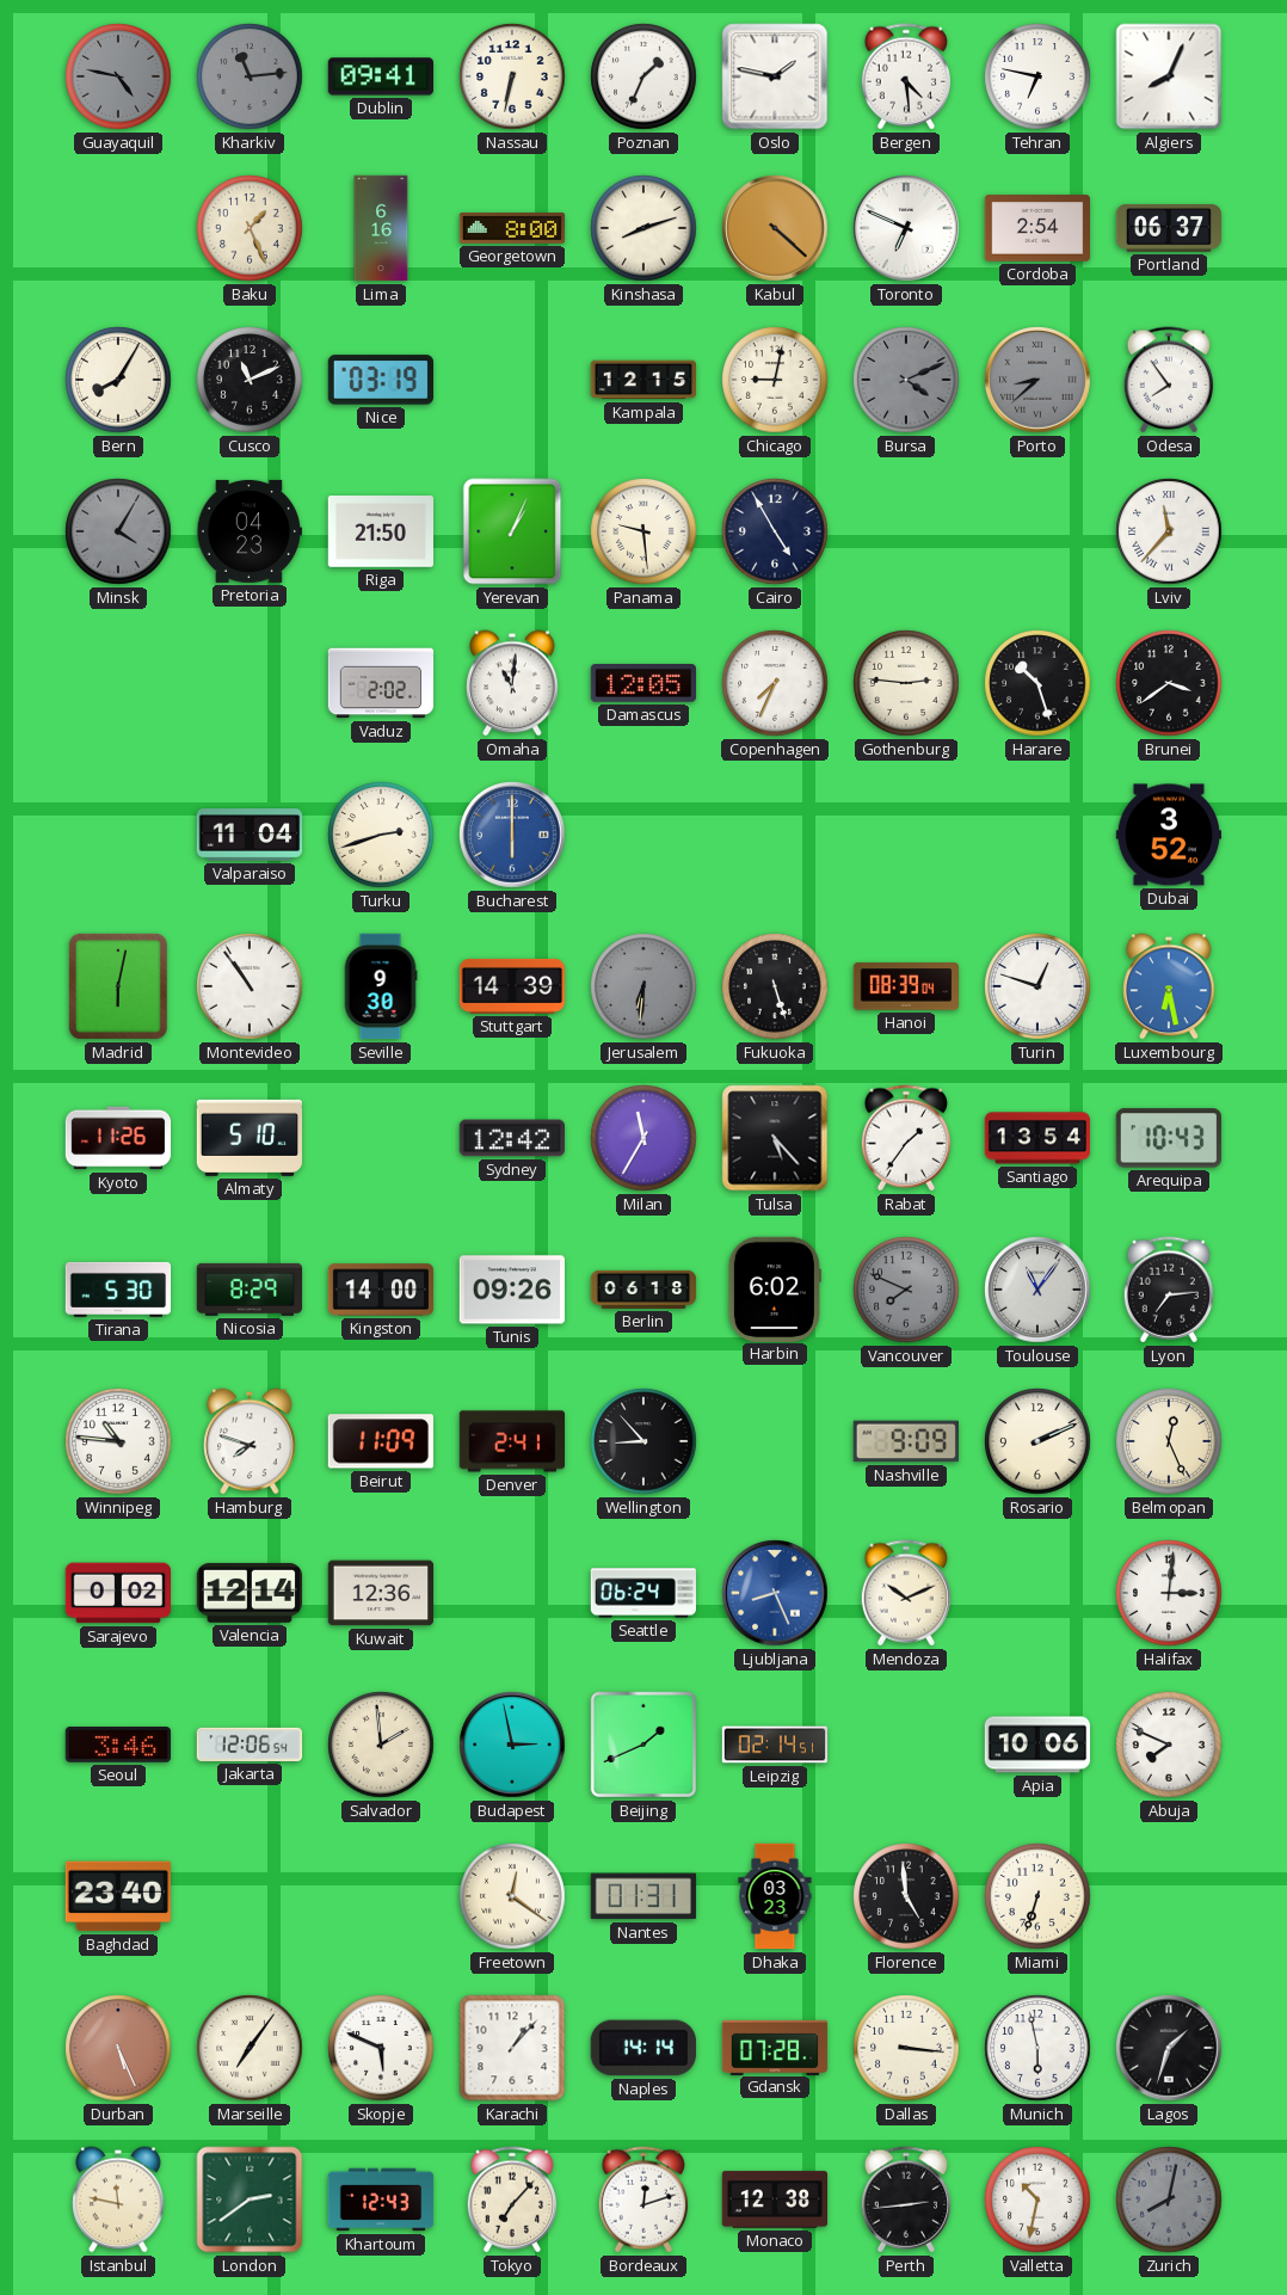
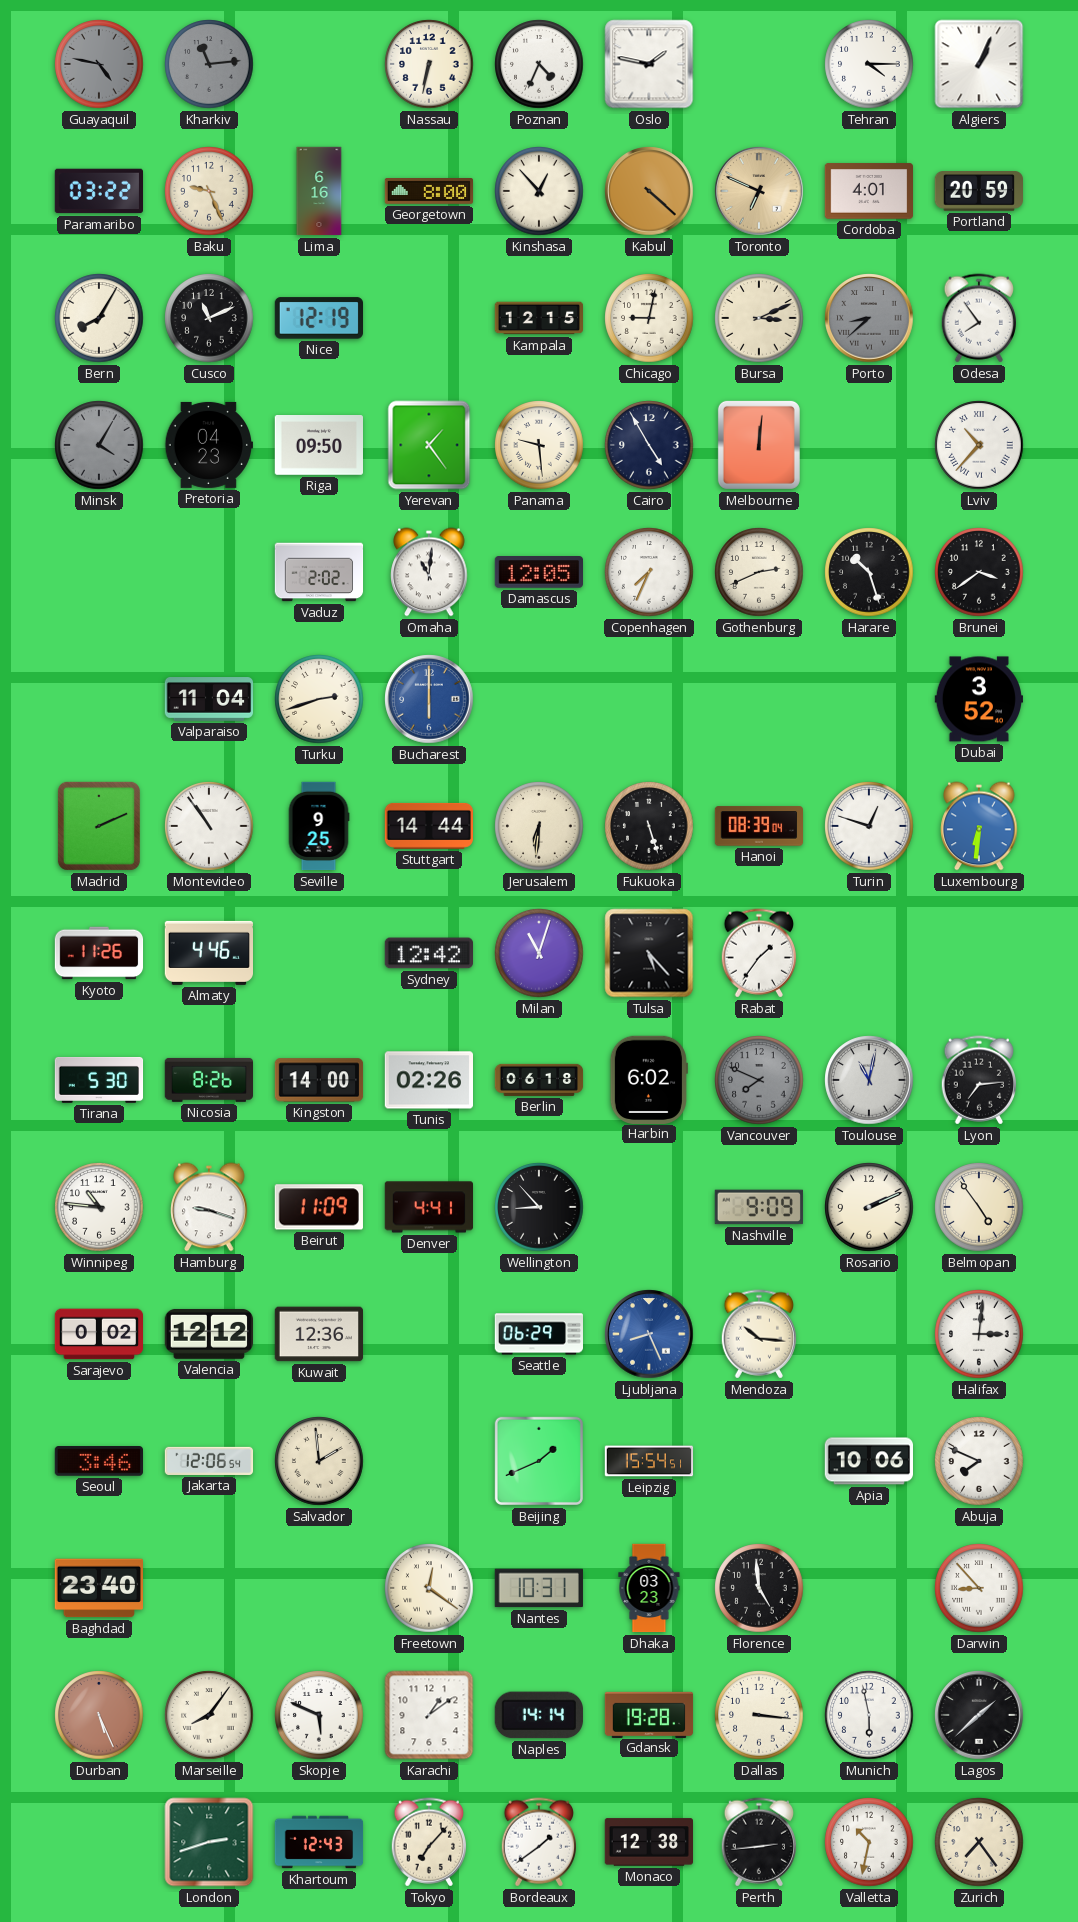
Dublin: 09:41 -> none (380, 76)
Poznan: 1:34 -> 4:34 (539, 64)
Bergen: 4:29 -> none (905, 76)
Tehran: 6:47 -> 4:15 (869, 64)
Algiers: 8:04 -> 1:04 (979, 64)
Paramaribo: none -> 03:22 (98, 191)
Baku: 1:26 -> 9:26 (209, 191)
Kinshasa: 8:12 -> 12:53 (539, 191)
Toronto dial: white -> champagne (759, 191)
Cordoba: 2:54 -> 4:01 (868, 191)
Portland: 06:37 -> 20:59 (978, 191)
Nice: 03:19 -> 12:19 (318, 318)
Bursa: 4:11 -> 3:11 (759, 318)
Bursa dial: grey -> cream (759, 318)
Riga: 21:50 -> 09:50 (318, 446)
Yerevan: 1:04 -> 1:24 (429, 445)
Melbourne: none -> 12:01 (759, 445)
Lviv: 11:37 -> 10:37 (979, 445)
Gothenburg: 2:46 -> 2:41 (759, 572)
Madrid: 6:02 -> 2:11 (99, 826)
Seville: 9:30 -> 9:25 (319, 826)
Stuttgart: 14:39 -> 14:44 (428, 826)
Jerusalem dial: grey -> cream (539, 826)
Luxembourg: 6:28 -> 6:31 (979, 826)
Almaty: 5:10 -> 4:46 (208, 953)
Milan: 11:35 -> 11:03 (539, 953)
Santiago: 13:54 -> none (1036, 1138)
Arequipa: 10:43 -> none (1169, 1138)
Nicosia: 8:29 -> 8:26 (208, 1080)
Tunis: 09:26 -> 02:26 (428, 1080)
Toulouse: 11:06 -> 11:02 (869, 1080)
Hamburg: 7:48 -> 9:18 (209, 1207)
Denver: 2:41 -> 4:41 (428, 1207)
Belmopan: 12:26 -> 4:54 (979, 1207)
Valencia: 12:14 -> 12:12 (208, 1334)
Seattle: 06:24 -> 06:29 (538, 1334)
Mendoza: 10:11 -> 10:16 (758, 1334)
Budapest: 2:58 -> none (512, 1745)
Leipzig: 02:14 -> 15:54 (649, 1461)
Nantes: 01:31 -> 10:31 (539, 1588)
Miami: 6:33 -> none (1037, 1896)
Darwin: none -> 8:53 (979, 1588)
Marseille: 7:06 -> 8:06 (209, 1715)
Karachi: 1:07 -> 1:09 (429, 1715)
Gdansk: 07:28 -> 19:28 (649, 1714)
Lagos: 1:33 -> 1:38 (979, 1715)
Istanbul: 11:47 -> none (118, 2199)
London: 2:39 -> 2:42 (209, 1842)
Bordeaux: 12:12 -> 1:39 (538, 1842)
Zurich: 8:02 -> 7:24 (979, 1842)
Zurich dial: grey -> cream (979, 1842)
